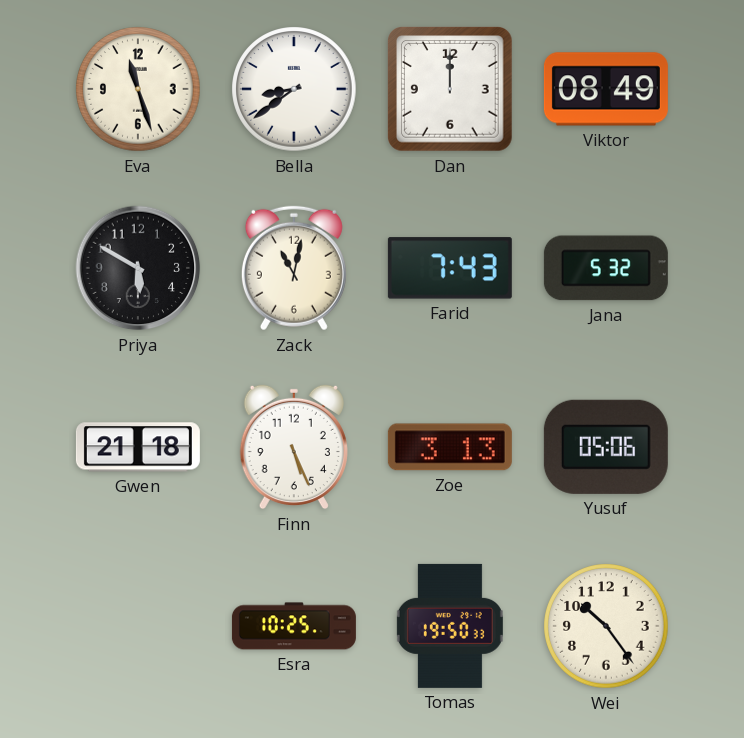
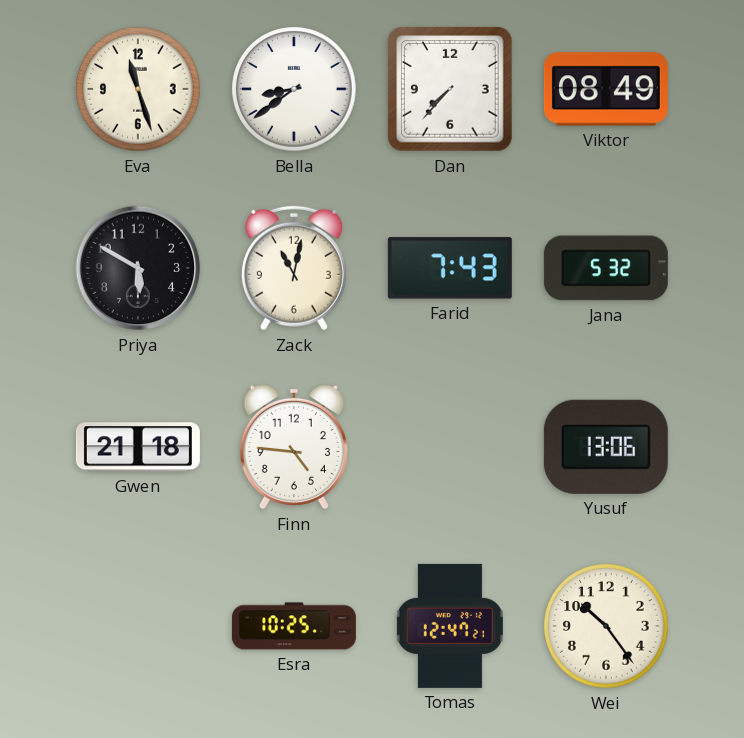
Dan: 12:00 -> 7:37 (450, 89)
Finn: 5:26 -> 4:46 (294, 447)
Zoe: 3:13 -> none (450, 447)
Yusuf: 05:06 -> 13:06 (606, 447)
Tomas: 19:50 -> 12:47 (450, 626)
